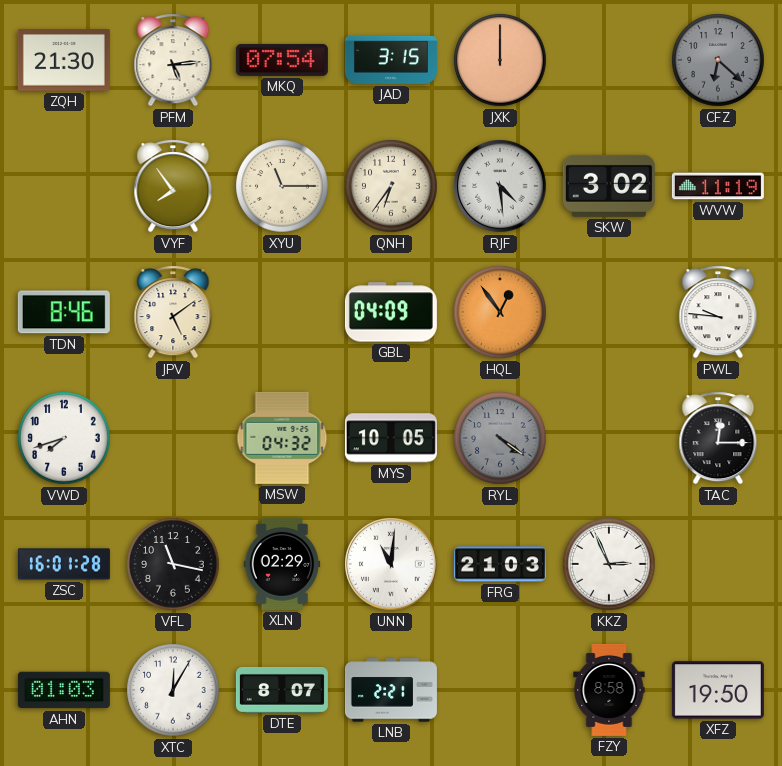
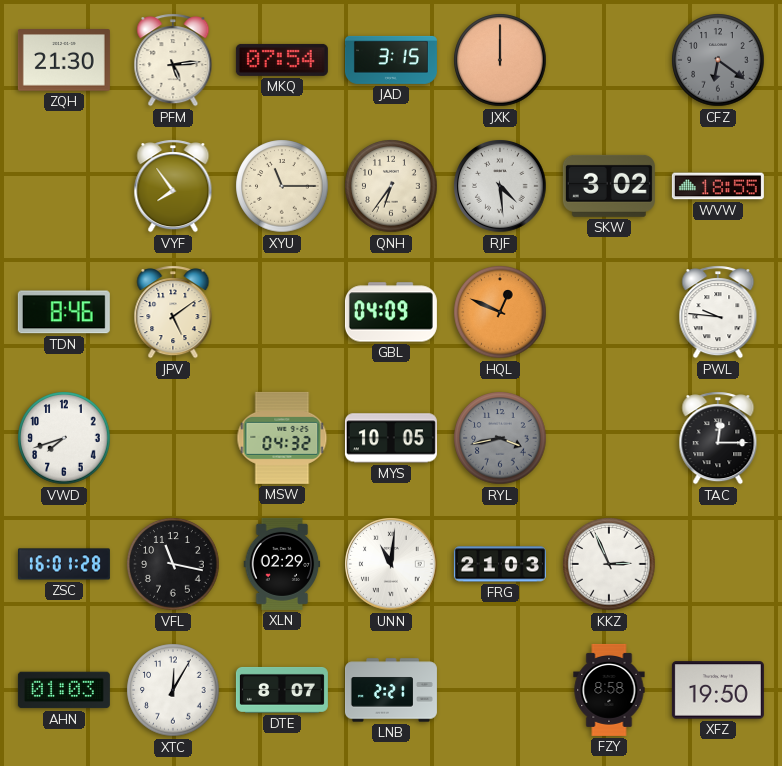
CFZ: 6:22 -> 6:21 (718, 60)
WVW: 11:19 -> 18:55 (718, 186)
HQL: 12:54 -> 12:49 (500, 312)
RYL: 4:21 -> 3:43 (500, 438)
